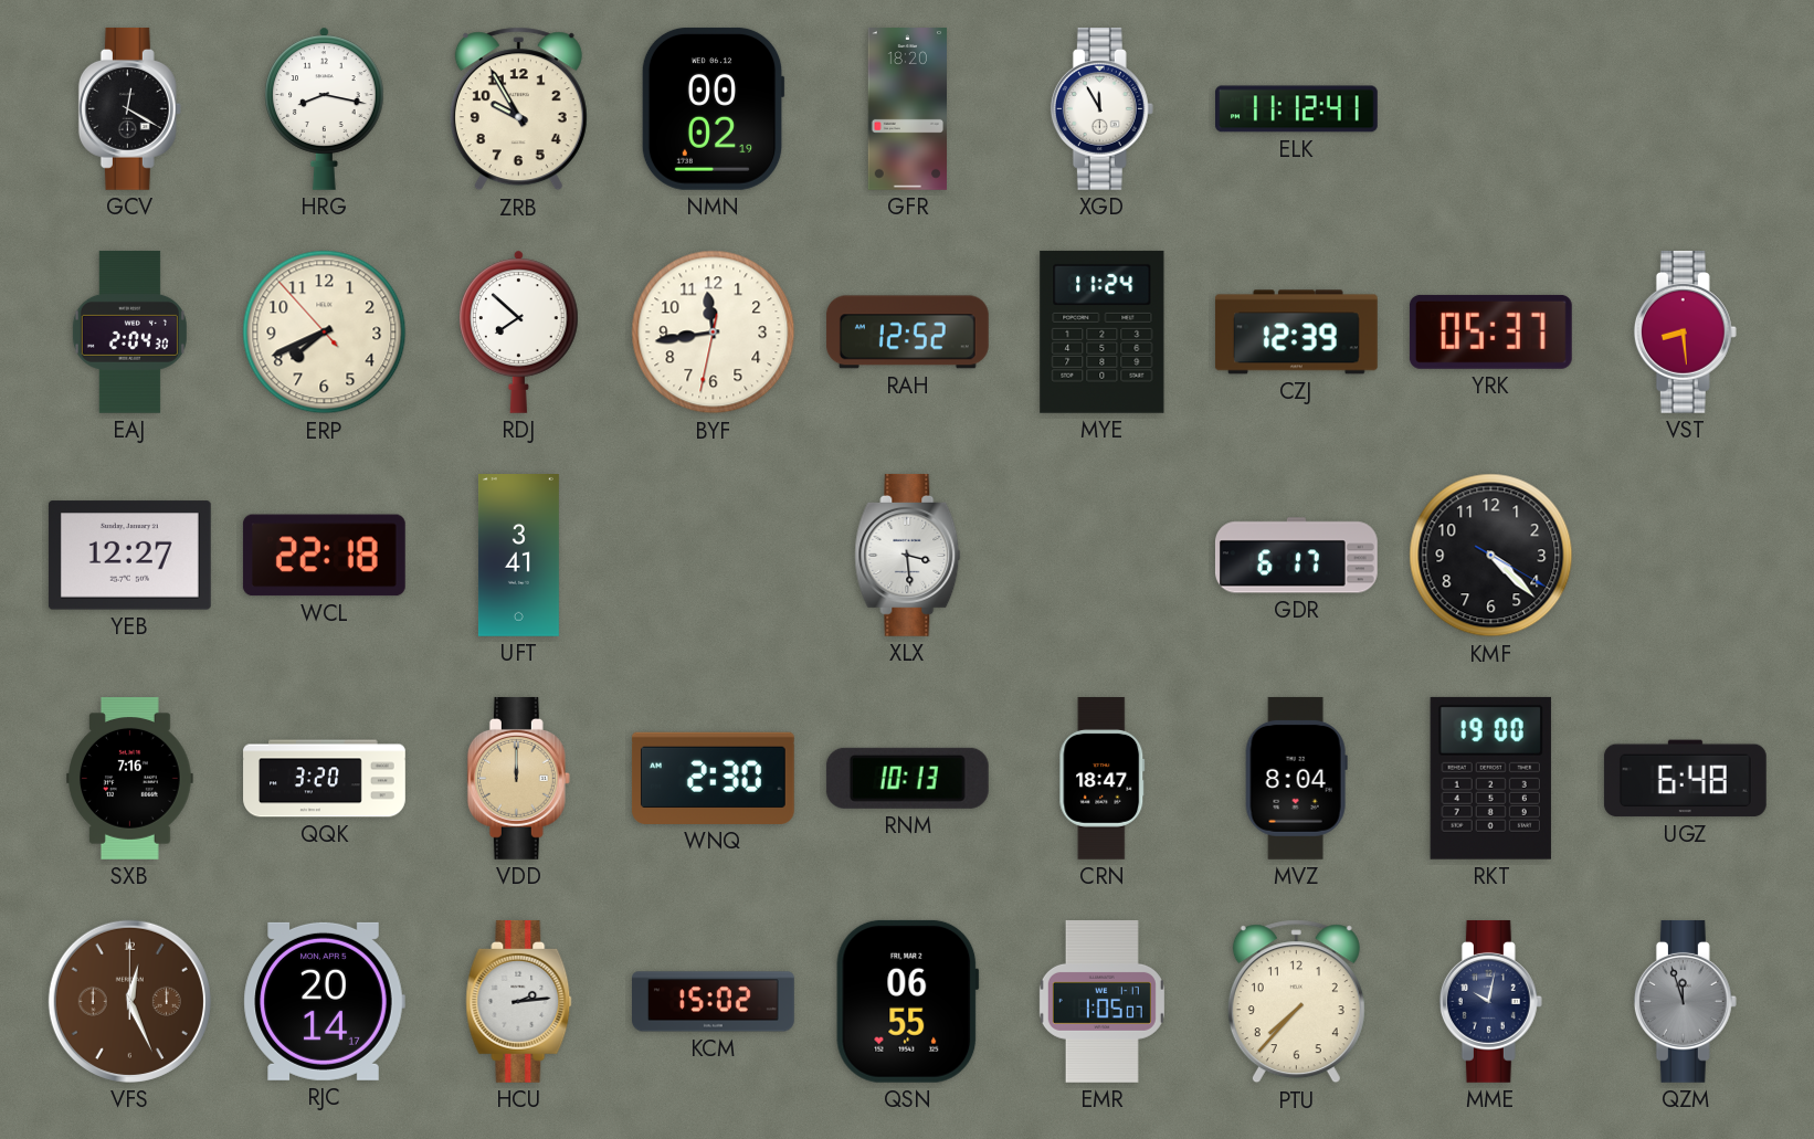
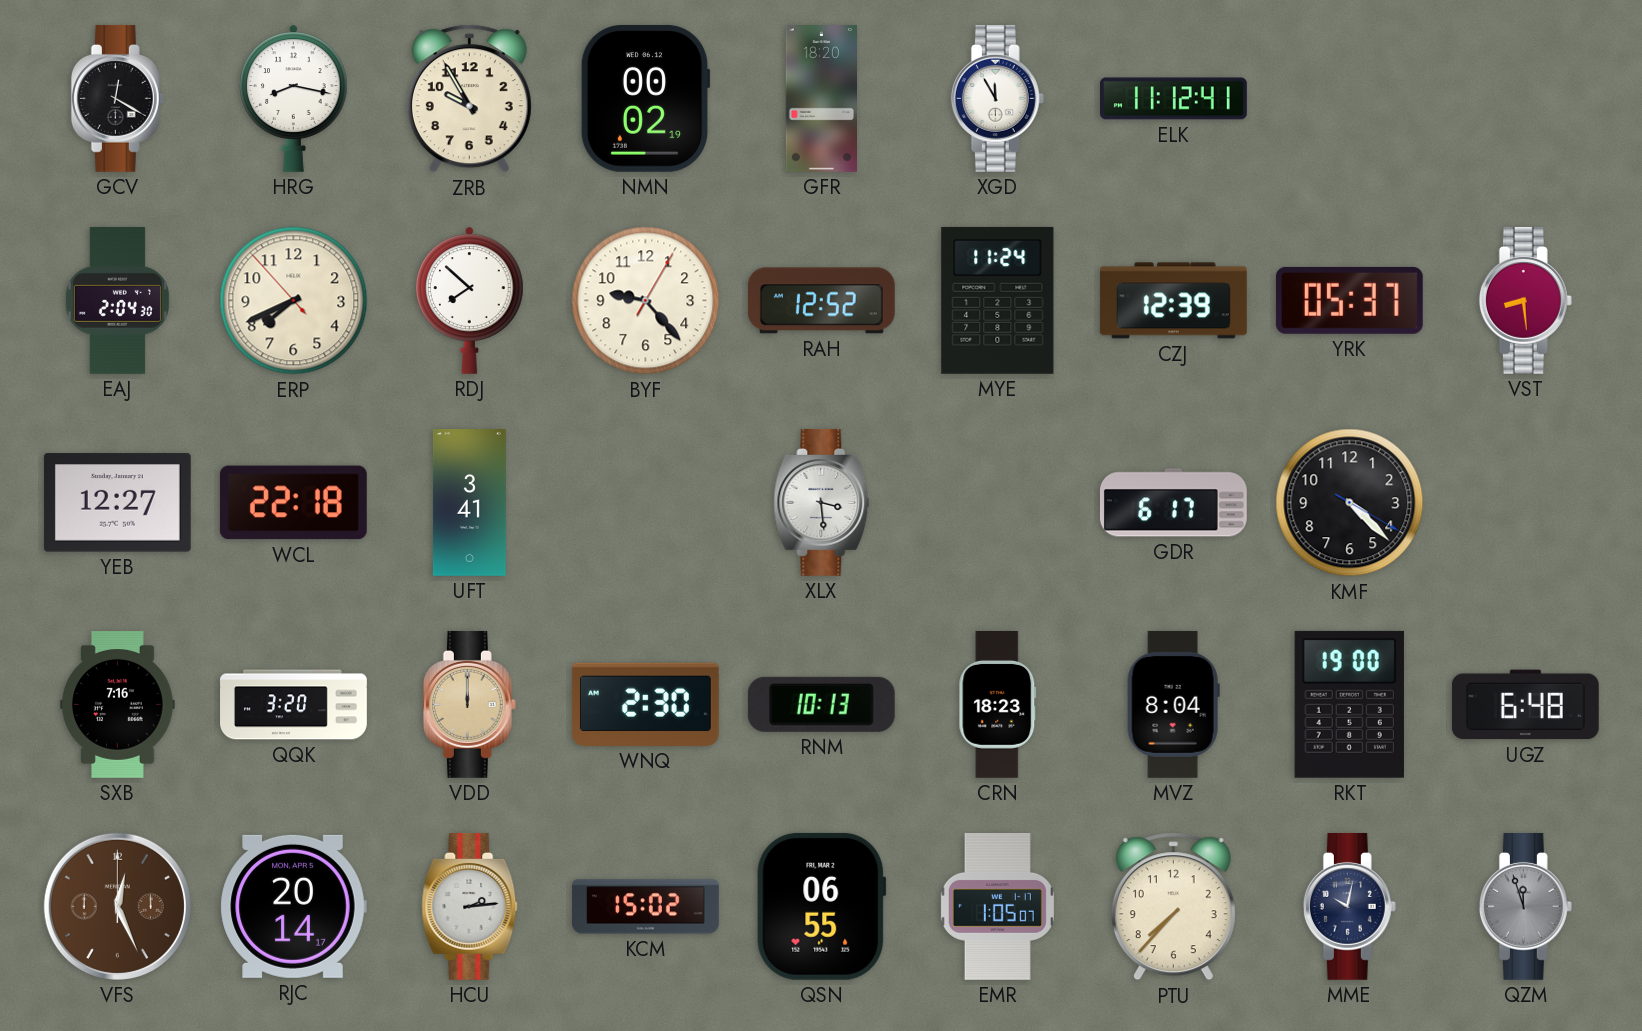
BYF: 11:43 -> 9:23 (646, 301)
CRN: 18:47 -> 18:23 (998, 705)
